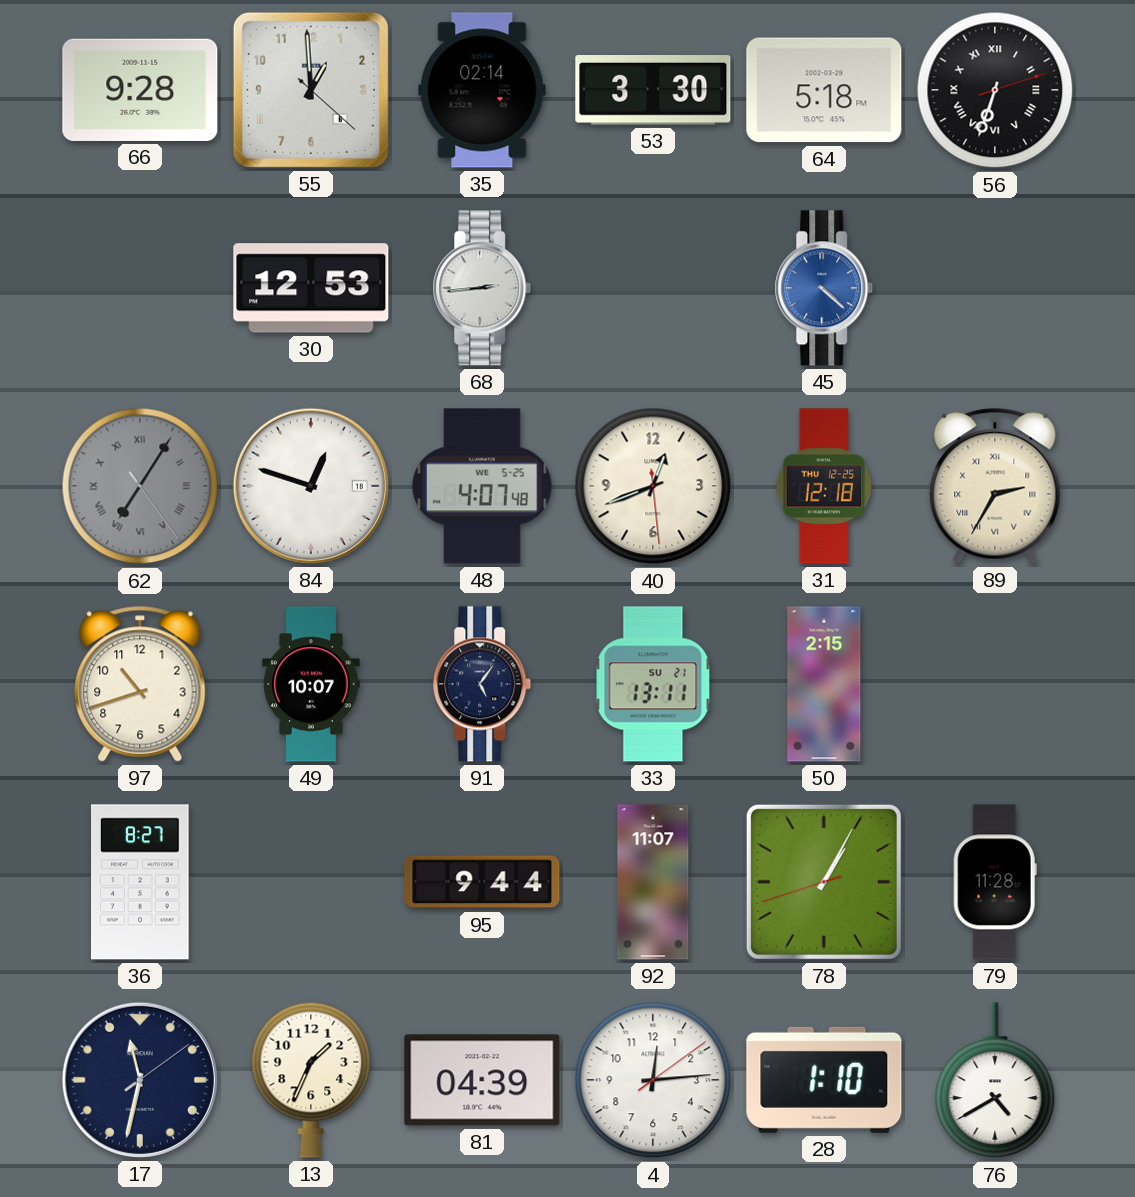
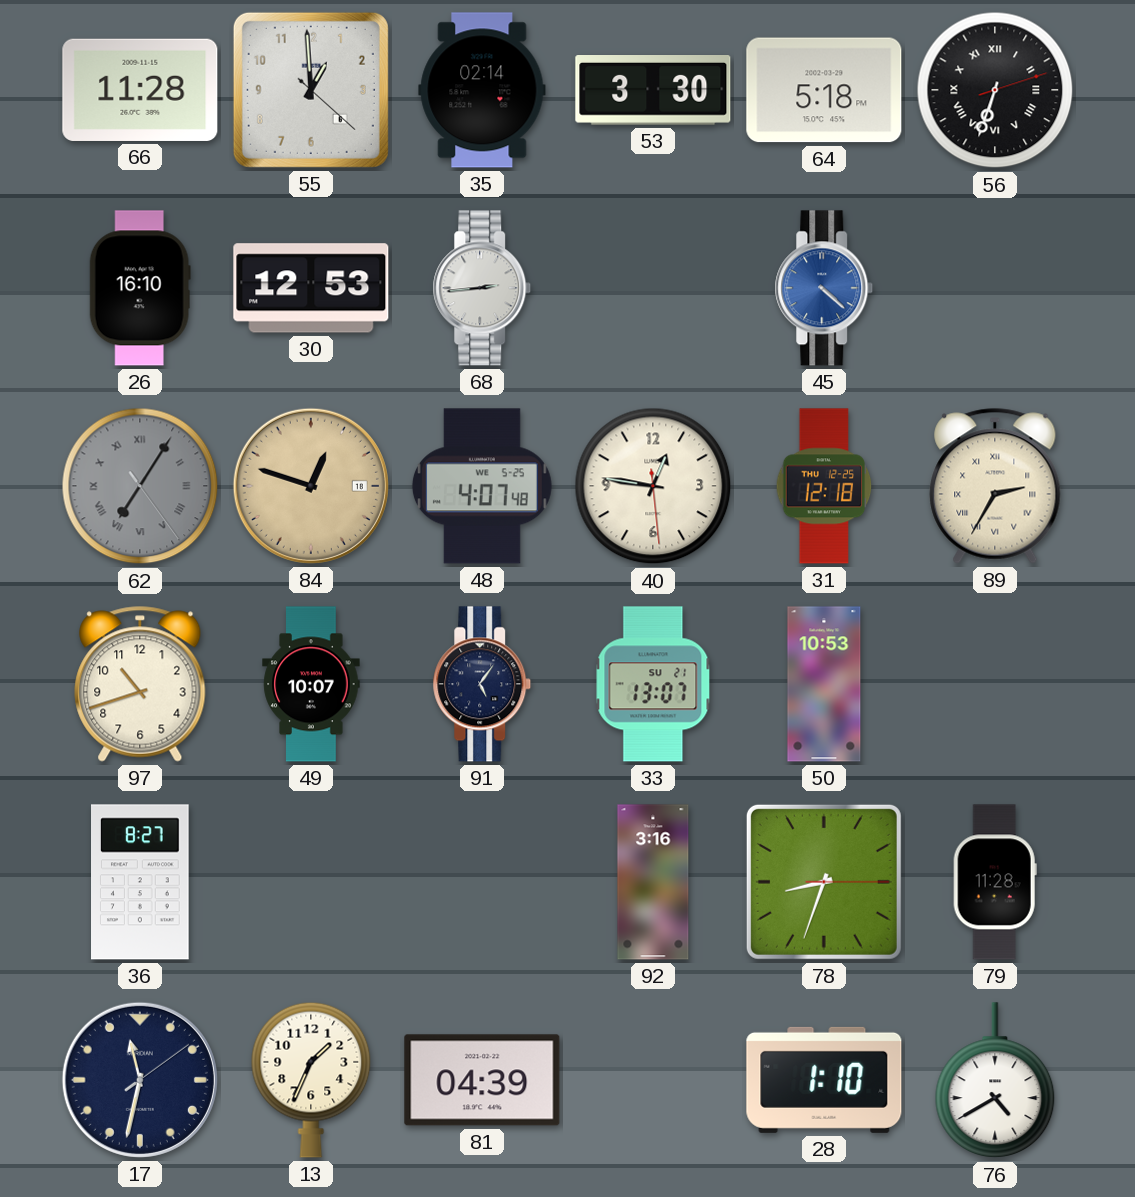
66: 9:28 -> 11:28 (140, 90)
26: none -> 16:10 (140, 288)
84 dial: white -> champagne (311, 486)
40: 12:41 -> 12:46 (653, 486)
33: 13:11 -> 13:07 (653, 684)
50: 2:15 -> 10:53 (824, 684)
95: 9:44 -> none (482, 882)
92: 11:07 -> 3:16 (653, 882)
78: 1:04 -> 8:33 (824, 882)
4: 12:14 -> none (653, 1080)
